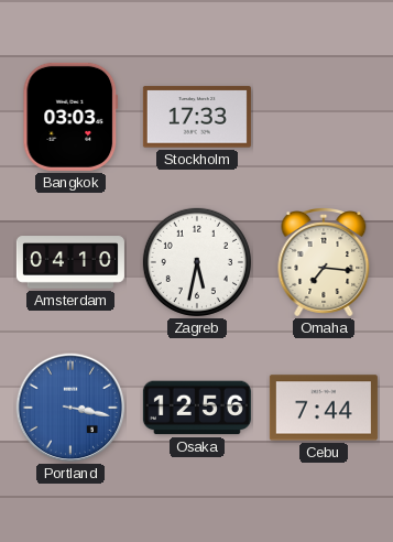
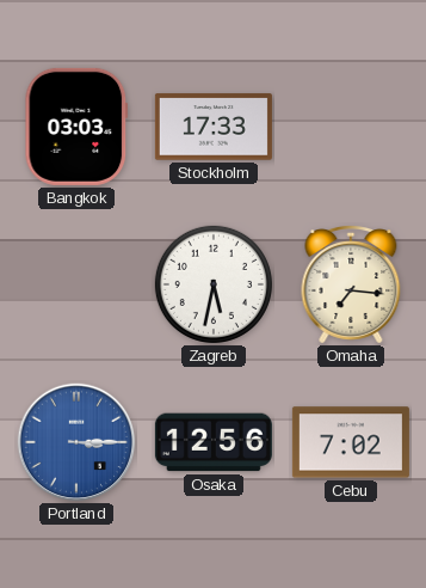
Amsterdam: 04:10 -> none (70, 262)
Portland: 3:17 -> 3:15 (76, 442)
Cebu: 7:44 -> 7:02 (351, 442)
